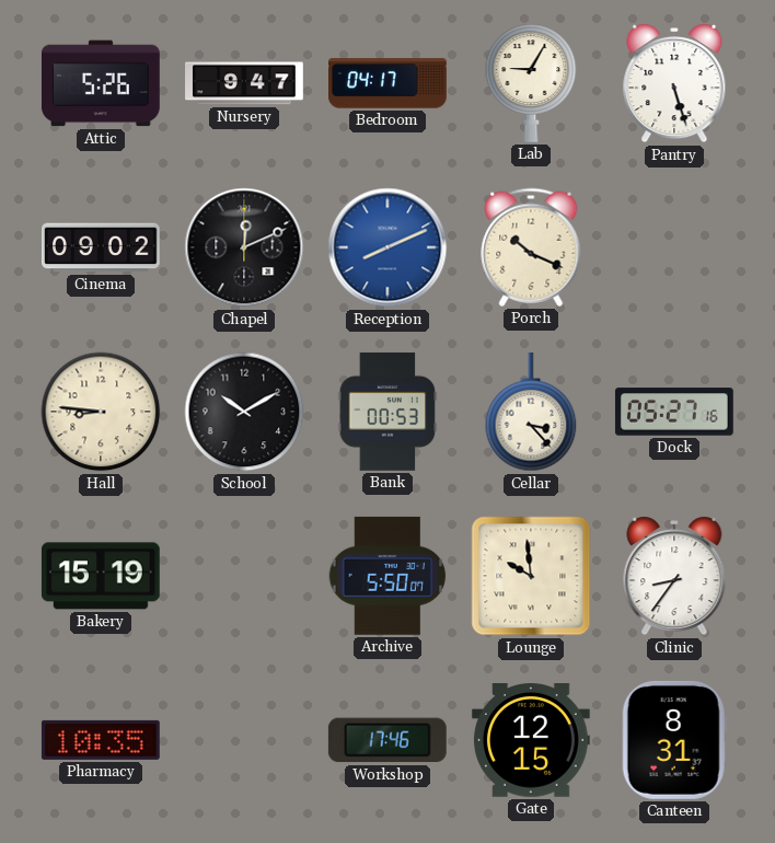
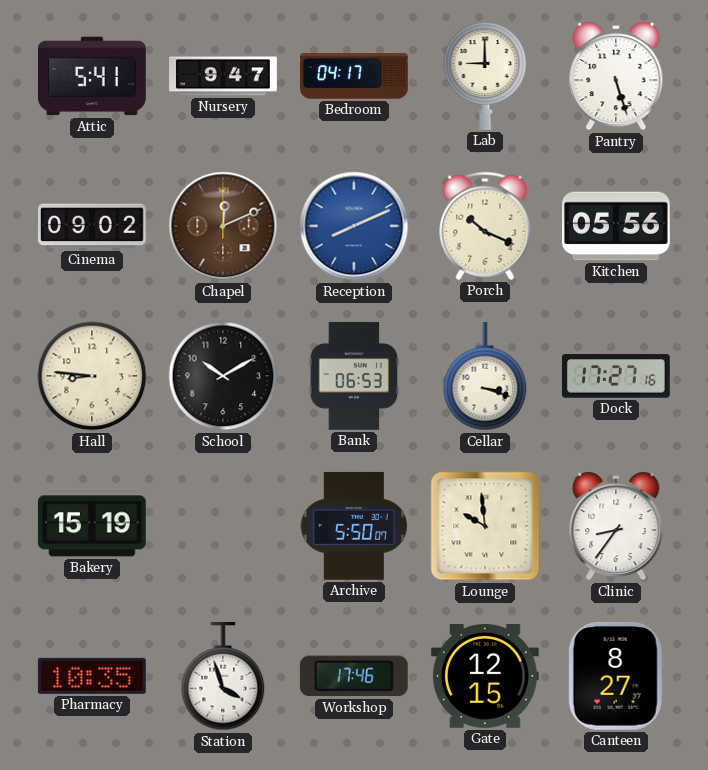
Attic: 5:26 -> 5:41 (92, 76)
Lab: 9:05 -> 9:00 (485, 76)
Chapel dial: black -> brown (223, 226)
Kitchen: none -> 05:56 (616, 226)
Bank: 00:53 -> 06:53 (354, 376)
Cellar: 3:23 -> 3:18 (485, 377)
Dock: 05:27 -> 17:27 (616, 376)
Station: none -> 3:57 (223, 677)
Canteen: 8:31 -> 8:27 (616, 676)
